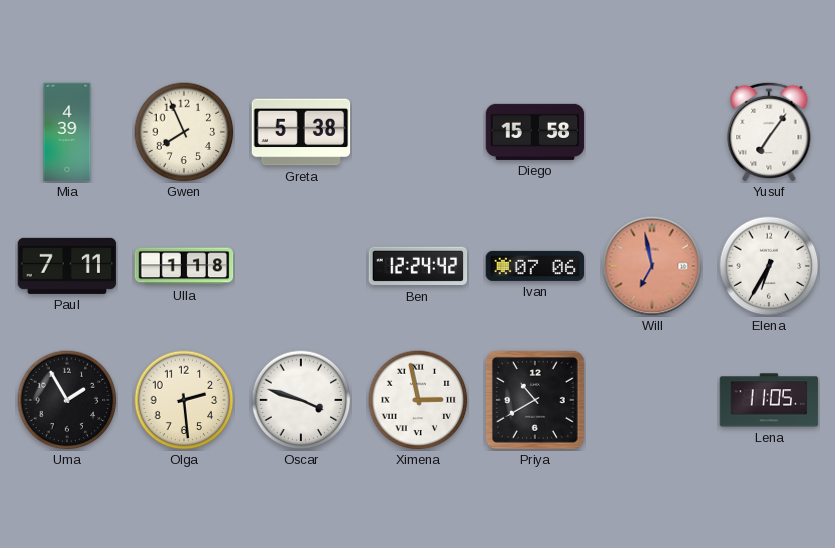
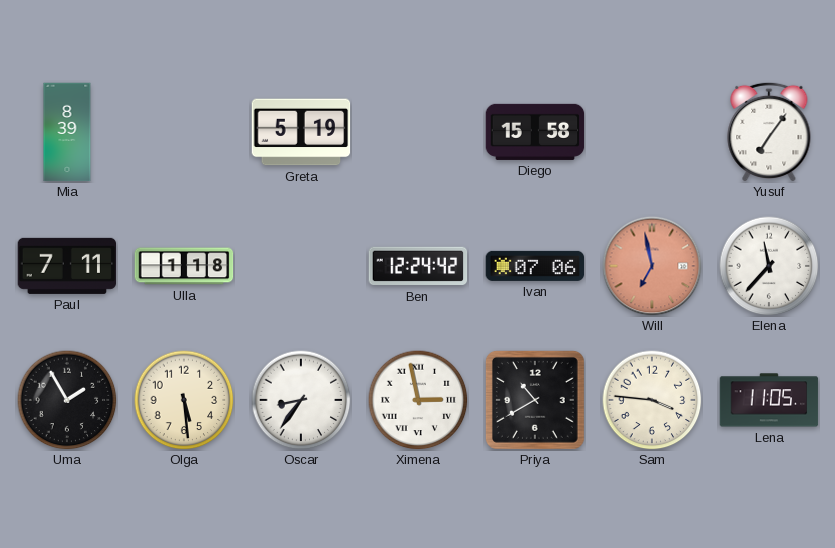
Mia: 4:39 -> 8:39 (67, 132)
Gwen: 7:56 -> none (184, 132)
Greta: 5:38 -> 5:19 (301, 132)
Elena: 6:35 -> 11:37 (769, 266)
Olga: 2:29 -> 5:29 (184, 400)
Oscar: 3:48 -> 8:36 (301, 400)
Sam: none -> 3:46 (652, 400)
